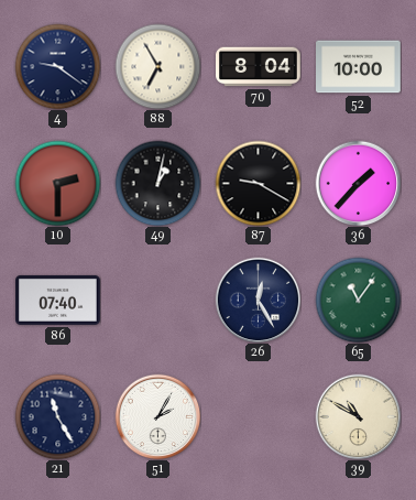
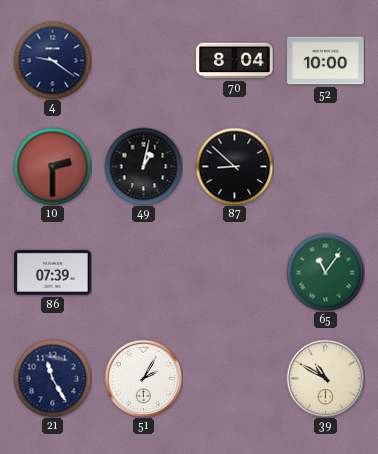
88: 6:55 -> none (157, 66)
87: 9:20 -> 8:52 (234, 166)
36: 1:37 -> none (358, 183)
86: 07:40 -> 07:39 (53, 272)
26: 12:25 -> none (258, 300)
